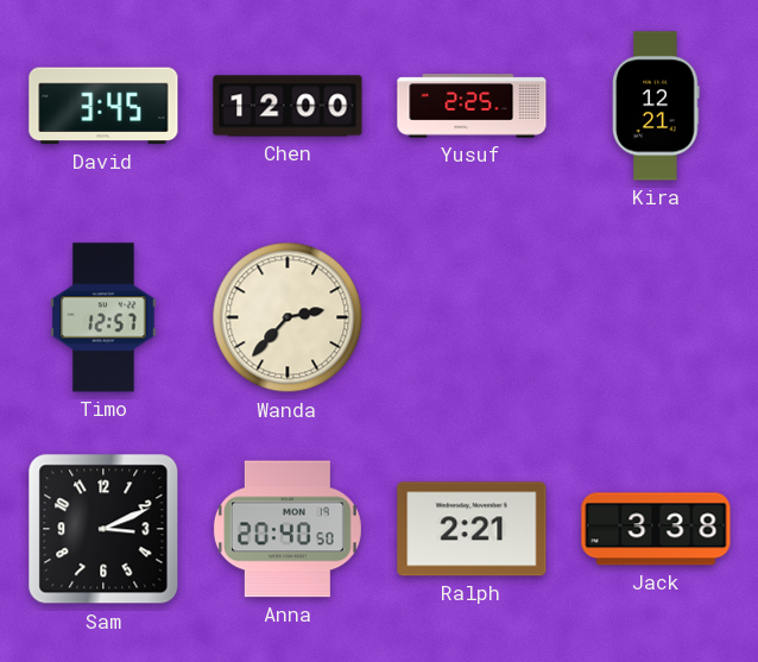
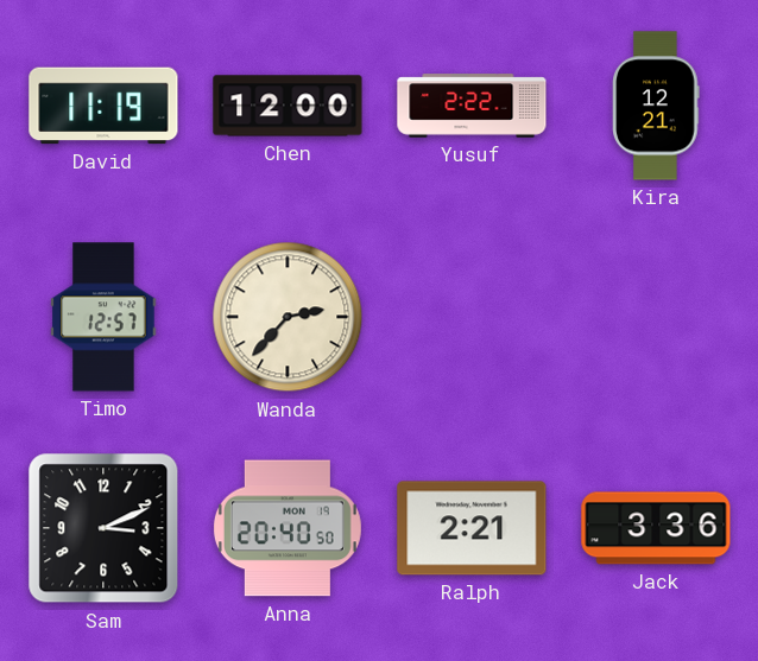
David: 3:45 -> 11:19 (103, 106)
Yusuf: 2:25 -> 2:22 (472, 106)
Jack: 3:38 -> 3:36 (656, 528)
